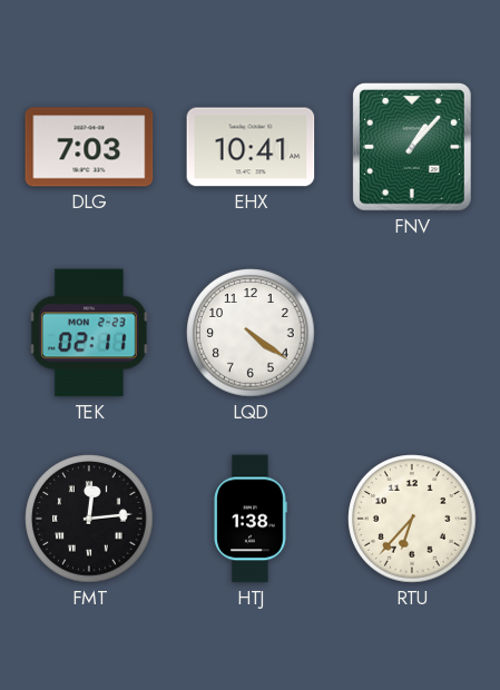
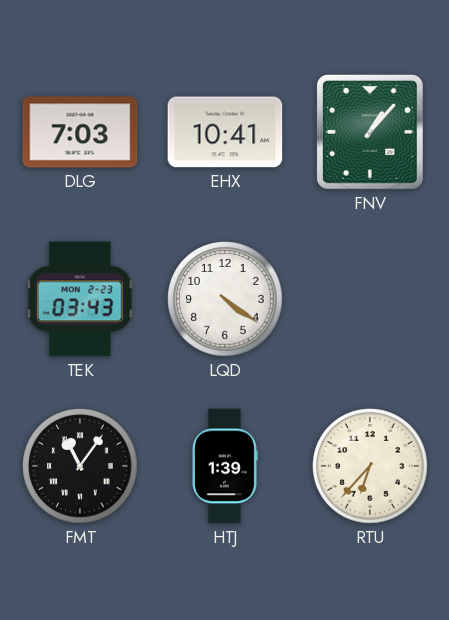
TEK: 02:11 -> 03:43 (80, 299)
FMT: 12:14 -> 11:06 (80, 466)
HTJ: 1:38 -> 1:39 (225, 466)
